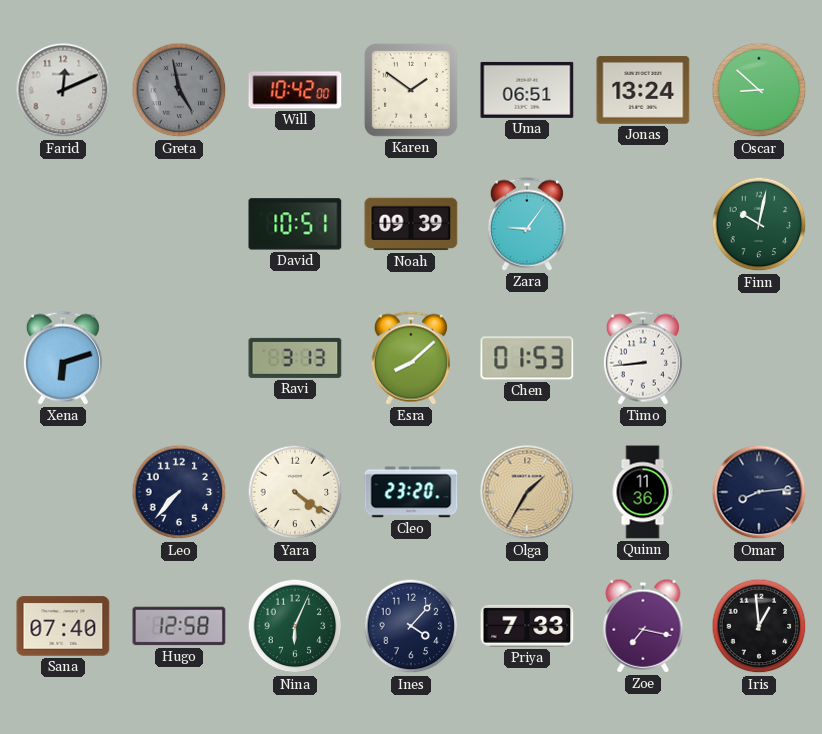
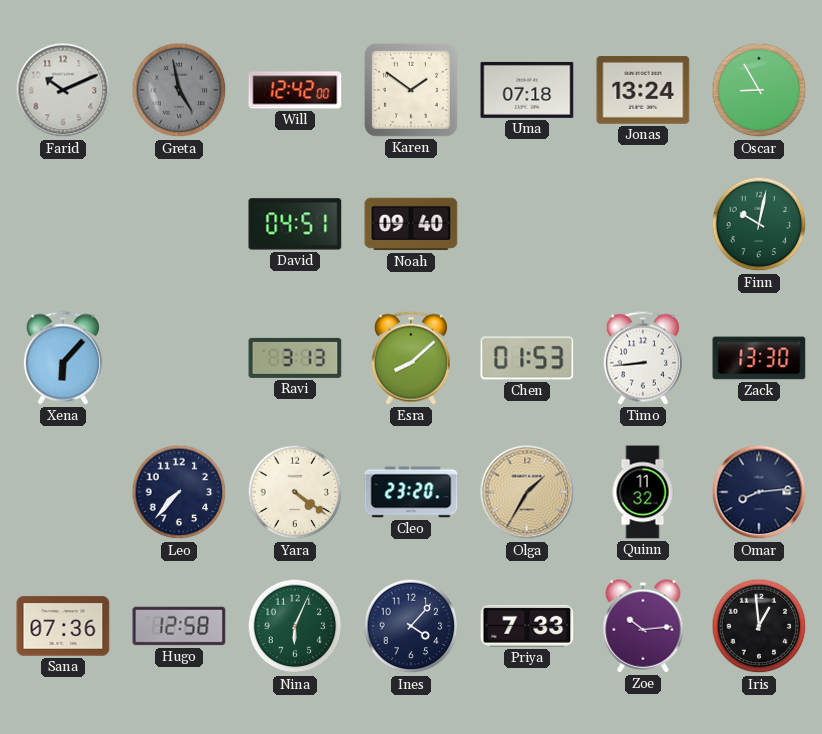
Farid: 12:11 -> 10:11 (63, 90)
Will: 10:42 -> 12:42 (295, 90)
Uma: 06:51 -> 07:18 (527, 90)
Oscar: 8:52 -> 8:55 (759, 90)
David: 10:51 -> 04:51 (295, 224)
Noah: 09:39 -> 09:40 (411, 224)
Zara: 9:06 -> none (527, 224)
Xena: 6:12 -> 6:07 (63, 358)
Zack: none -> 13:30 (759, 358)
Quinn: 11:36 -> 11:32 (643, 492)
Sana: 07:40 -> 07:36 (63, 626)
Zoe: 7:17 -> 10:14 (643, 626)
